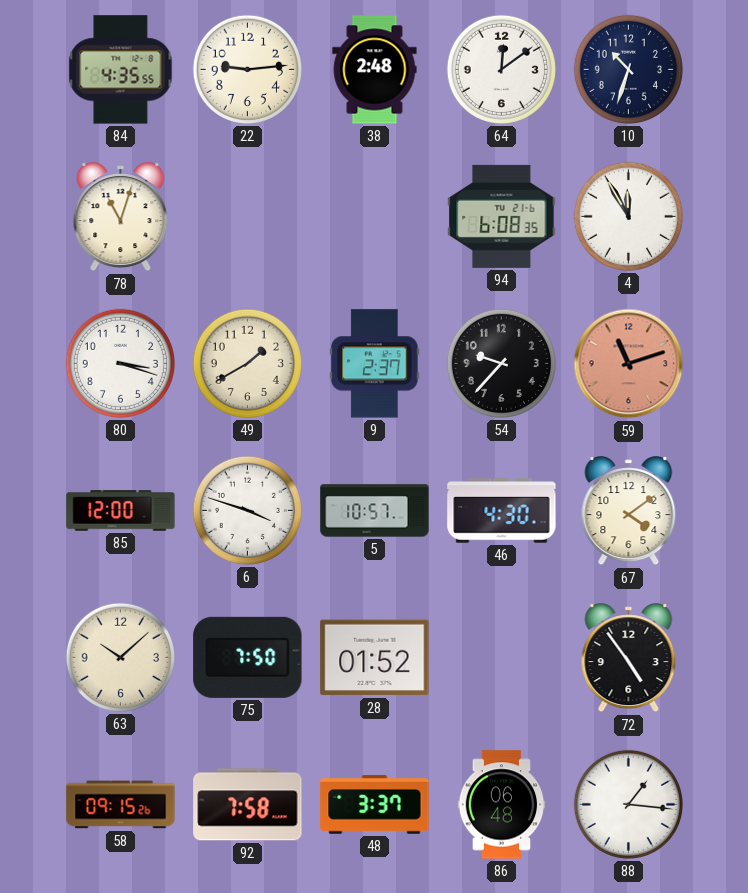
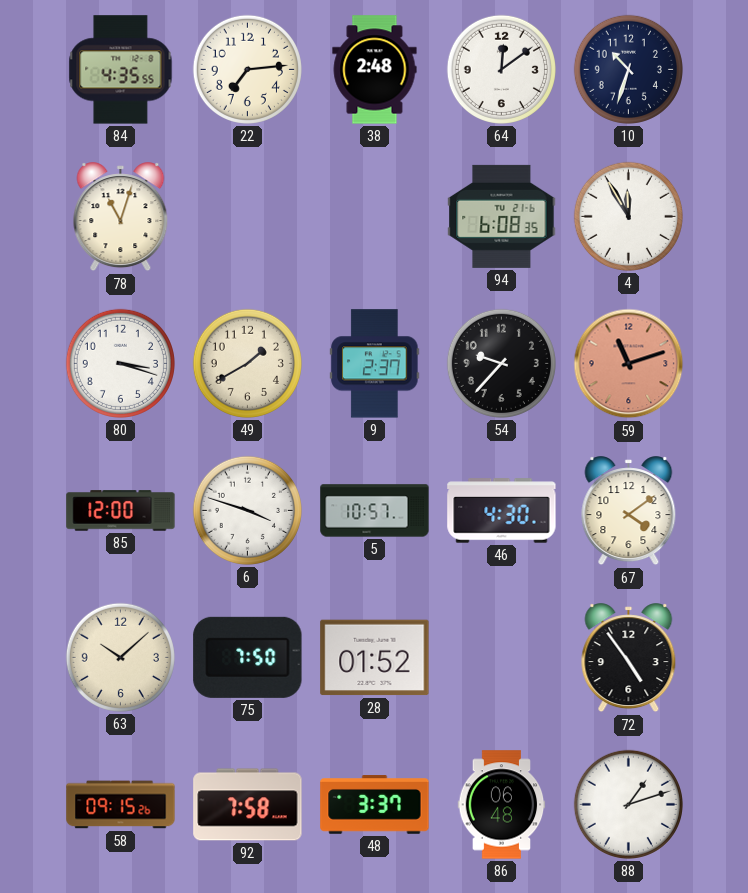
22: 9:14 -> 7:14 (247, 69)
88: 1:16 -> 1:12 (628, 804)
